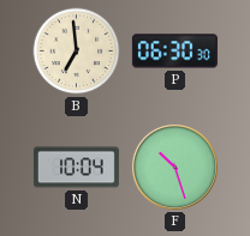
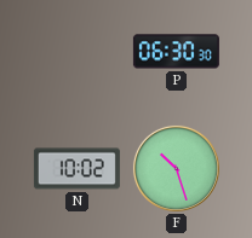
B: 6:59 -> none (77, 52)
N: 10:04 -> 10:02 (76, 169)
